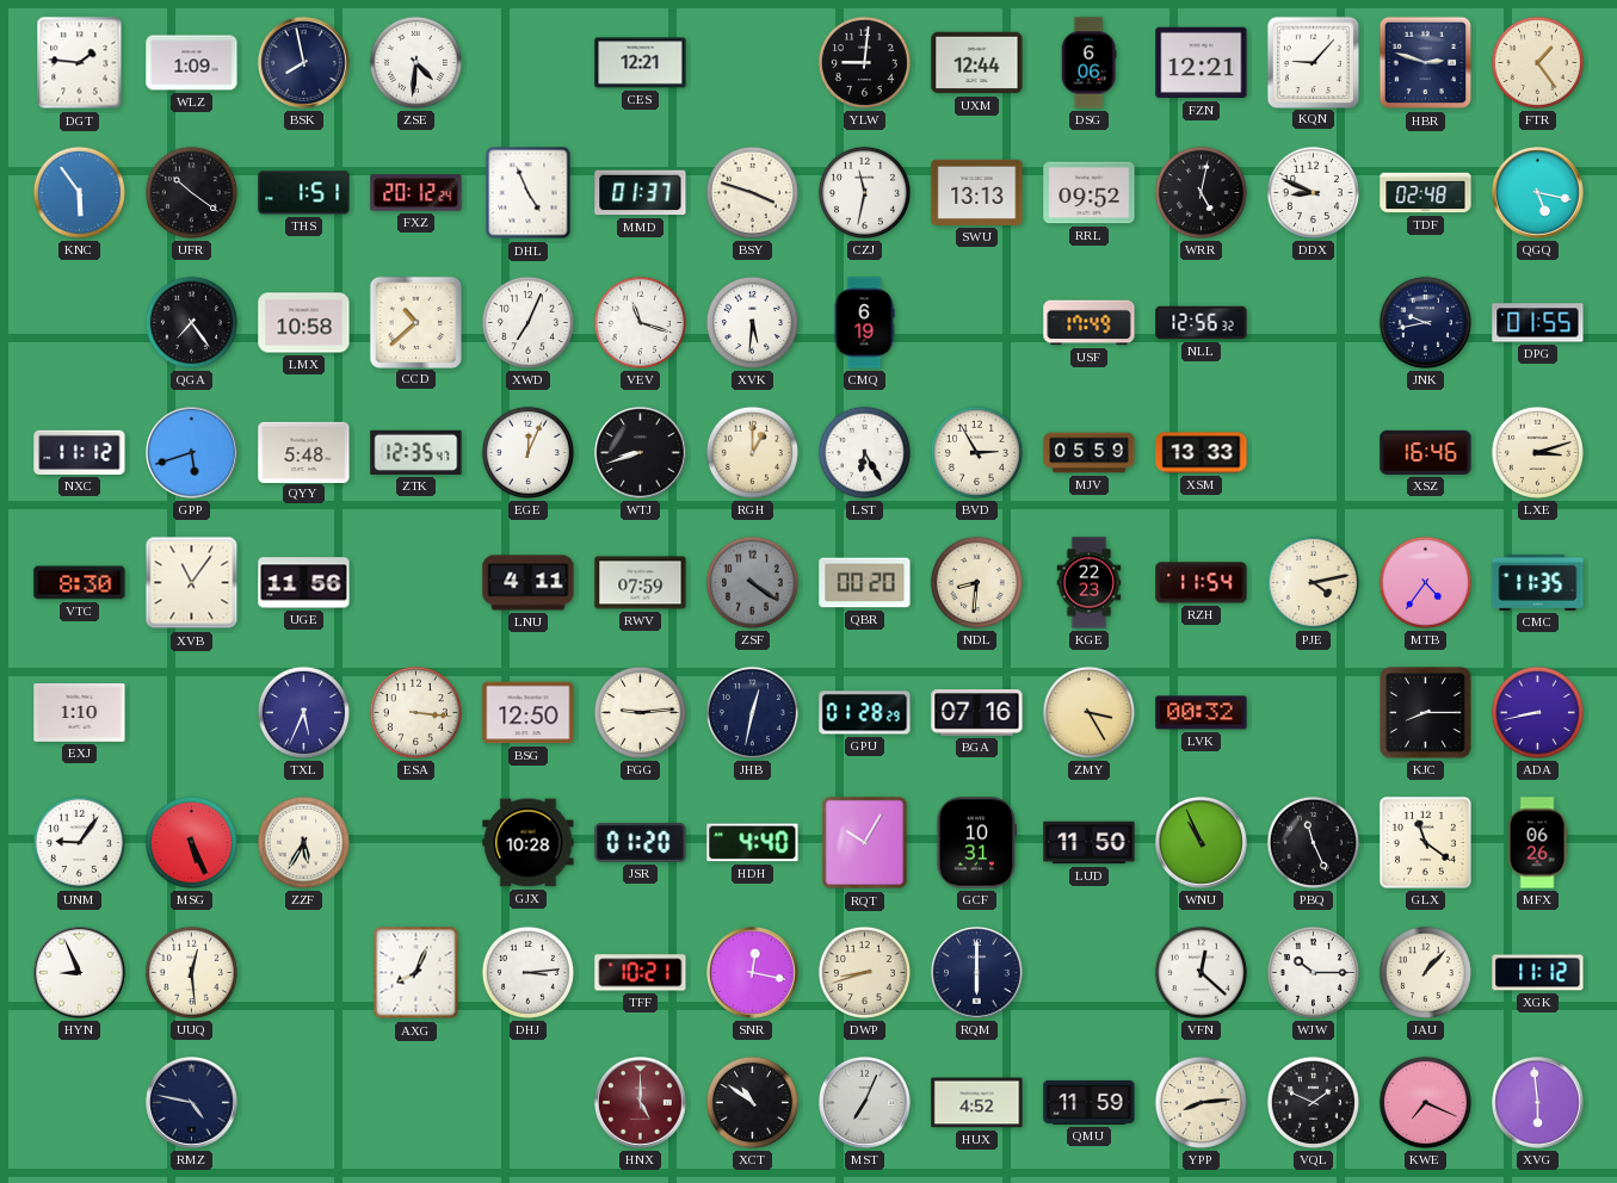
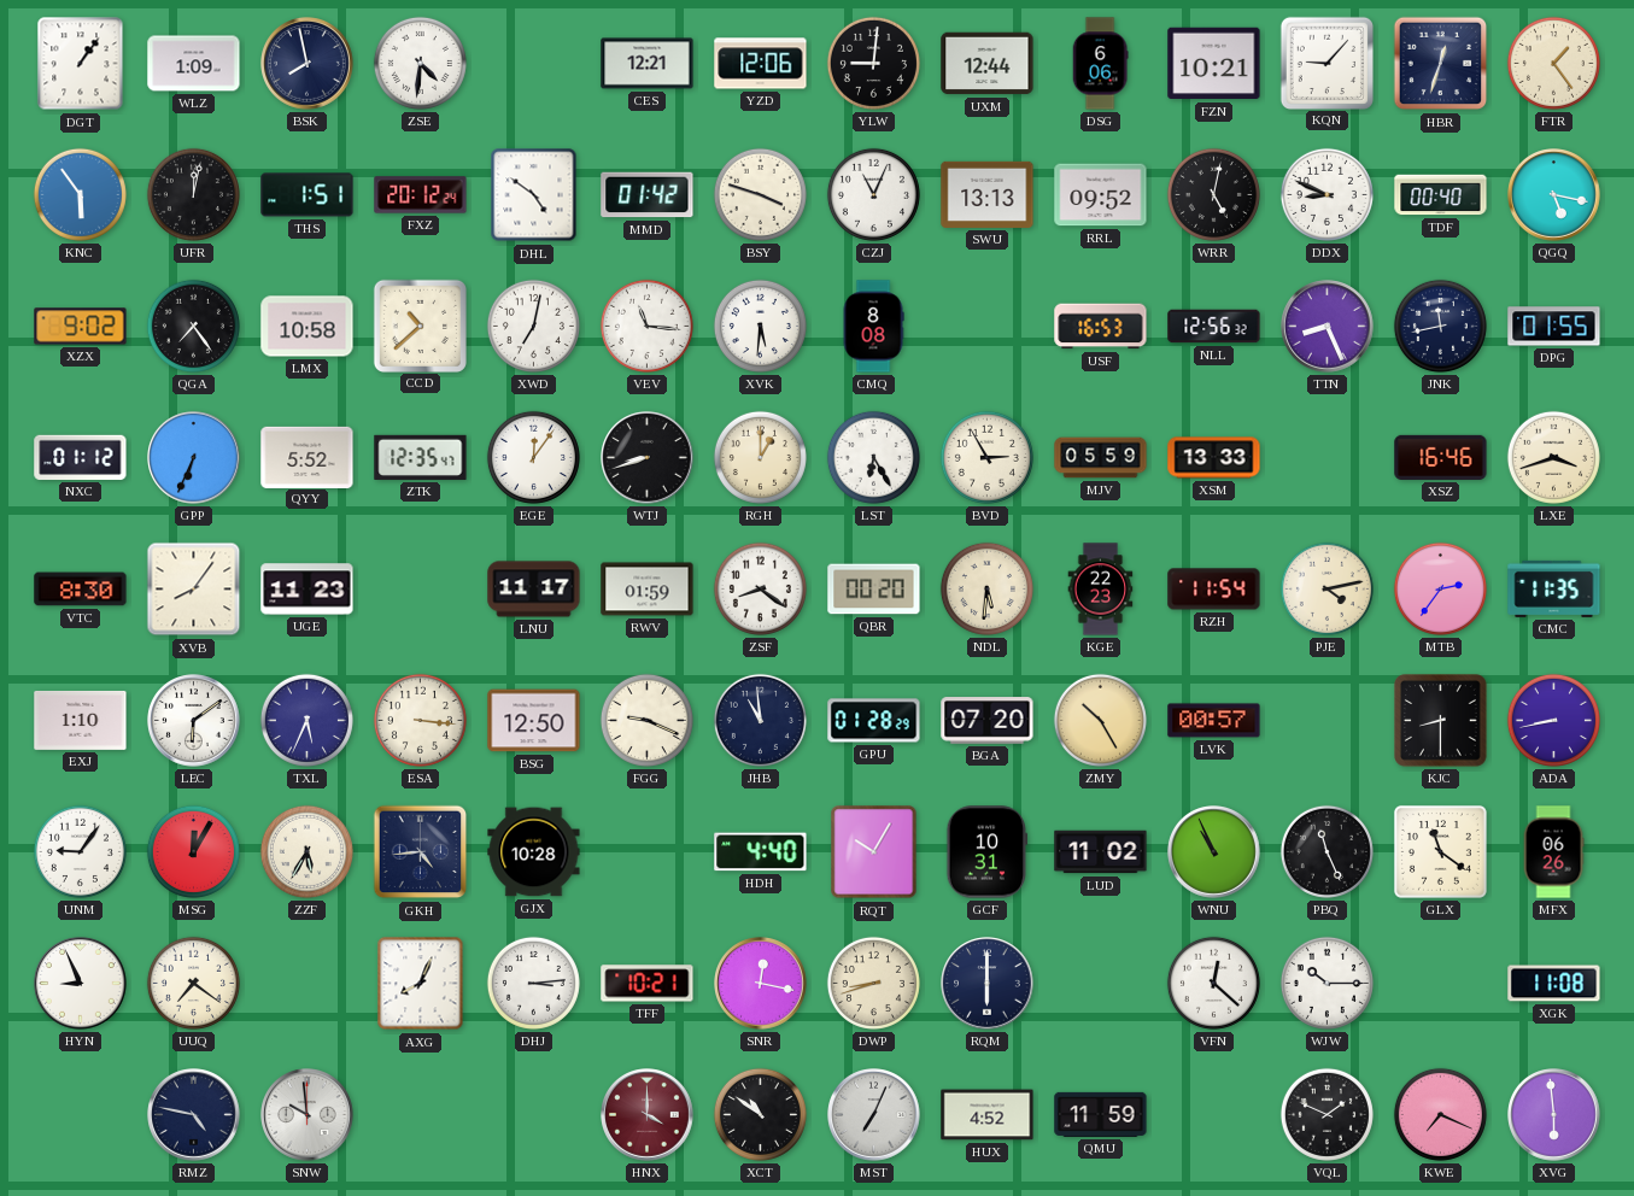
DGT: 1:46 -> 1:06 (81, 64)
YZD: none -> 12:06 (761, 64)
FZN: 12:21 -> 10:21 (1214, 64)
HBR: 2:48 -> 12:33 (1441, 64)
UFR: 10:21 -> 12:02 (193, 194)
DHL: 4:56 -> 4:51 (534, 195)
MMD: 01:37 -> 01:42 (648, 195)
CZJ: 11:32 -> 11:04 (873, 194)
TDF: 02:48 -> 00:40 (1441, 195)
XZX: none -> 9:02 (81, 327)
XWD: 7:04 -> 7:02 (533, 326)
VEV: 11:18 -> 11:16 (646, 326)
CMQ: 6:19 -> 8:08 (873, 327)
USF: 17:49 -> 16:53 (1101, 327)
TTN: none -> 8:26 (1328, 327)
JNK: 9:43 -> 11:43 (1440, 326)
NXC: 11:12 -> 01:12 (81, 457)
GPP: 5:42 -> 6:34 (194, 458)
QYY: 5:48 -> 5:52 (308, 457)
EGE: 12:04 -> 12:06 (533, 457)
LXE: 3:12 -> 3:42 (1553, 457)
XVB: 11:06 -> 8:06 (194, 590)
UGE: 11:56 -> 11:23 (308, 590)
LNU: 4:11 -> 11:17 (534, 590)
RWV: 07:59 -> 01:59 (648, 590)
ZSF: 4:21 -> 8:21 (760, 588)
ZSF dial: grey -> white (760, 588)
NDL: 8:31 -> 5:31 (986, 588)
MTB: 4:36 -> 2:36 (1440, 588)
LEC: none -> 6:09 (194, 721)
FGG: 9:14 -> 9:19 (646, 720)
JHB: 12:32 -> 10:59 (760, 720)
BGA: 07:16 -> 07:20 (988, 721)
ZMY: 3:25 -> 10:25 (1100, 720)
LVK: 00:32 -> 00:57 (1214, 721)
KJC: 8:15 -> 8:30 (1441, 721)
MSG: 5:26 -> 12:05 (193, 851)
GKH: none -> 4:44 (421, 852)
JSR: 01:20 -> none (641, 843)
LUD: 11:50 -> 11:02 (1101, 852)
UUQ: 12:29 -> 7:21 (193, 983)
JAU: 1:07 -> none (1425, 972)
XGK: 11:12 -> 11:08 (1554, 984)
SNW: none -> 9:59 (308, 1115)
HNX: 5:00 -> 4:00 (648, 1115)
YPP: 8:14 -> none (1201, 1102)
